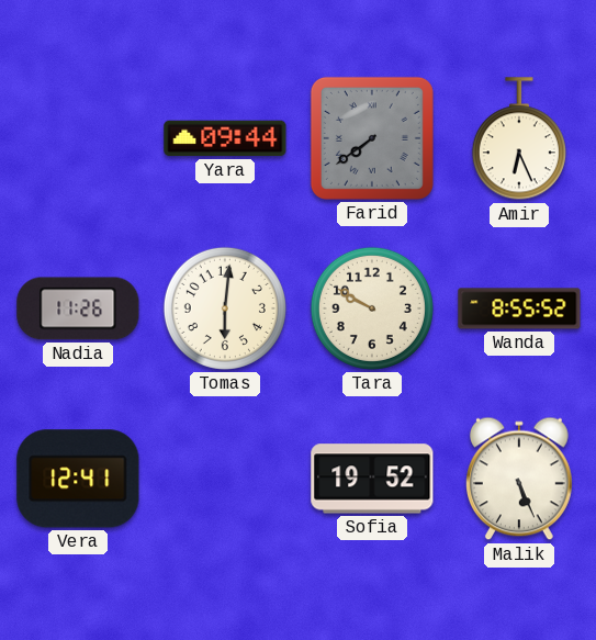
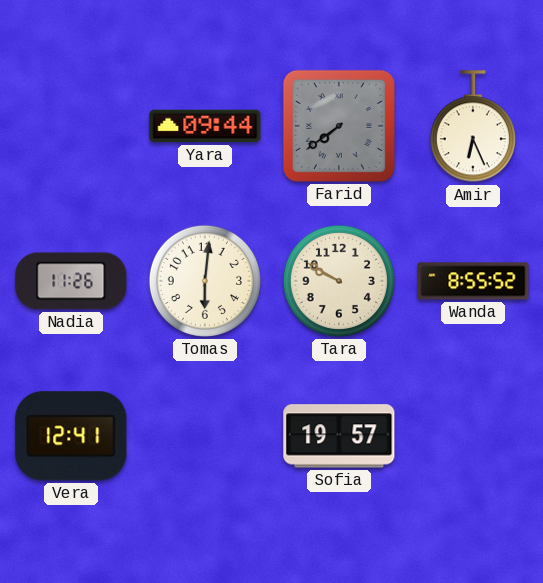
Sofia: 19:52 -> 19:57 (339, 436)
Malik: 5:26 -> none (520, 479)
